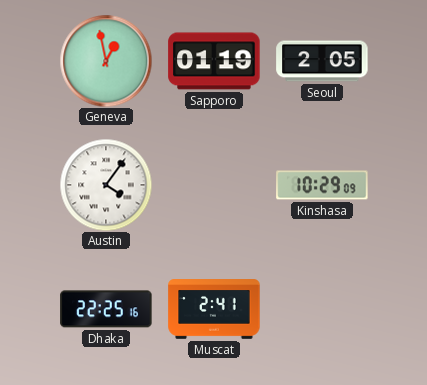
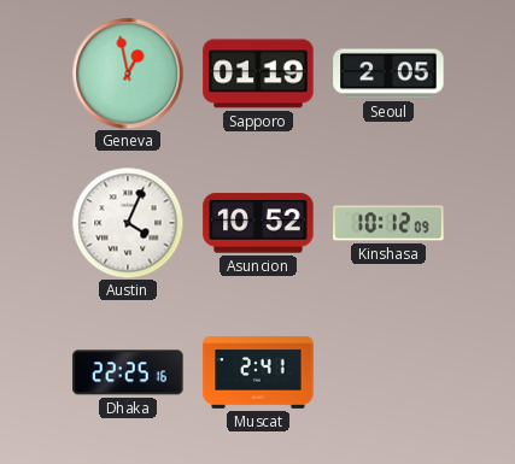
Austin: 4:06 -> 4:04 (128, 223)
Asuncion: none -> 10:52 (258, 223)
Kinshasa: 10:29 -> 10:12 (388, 223)
